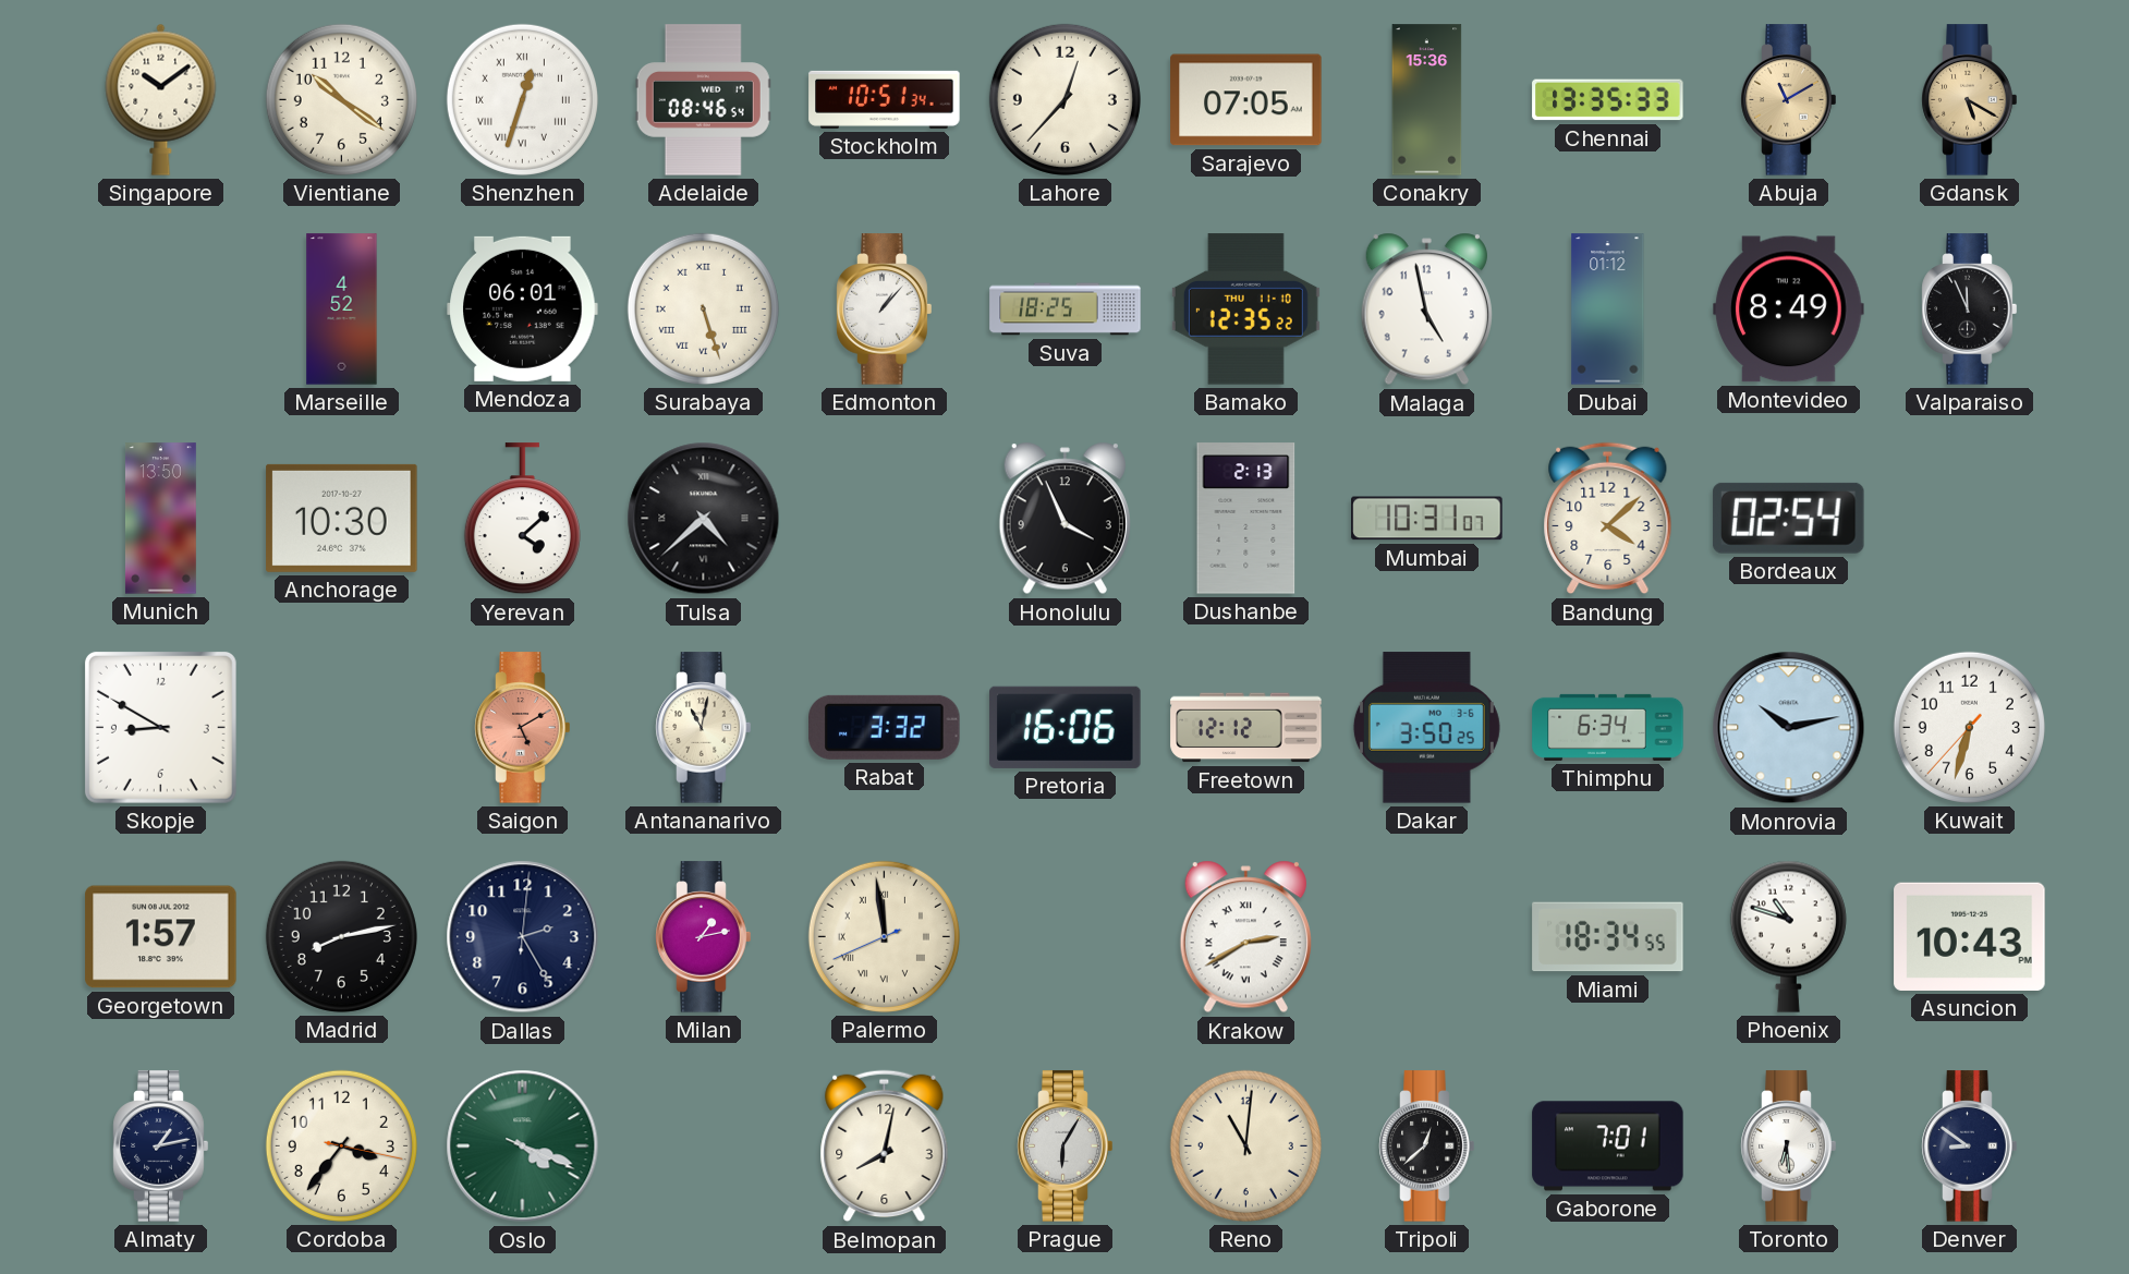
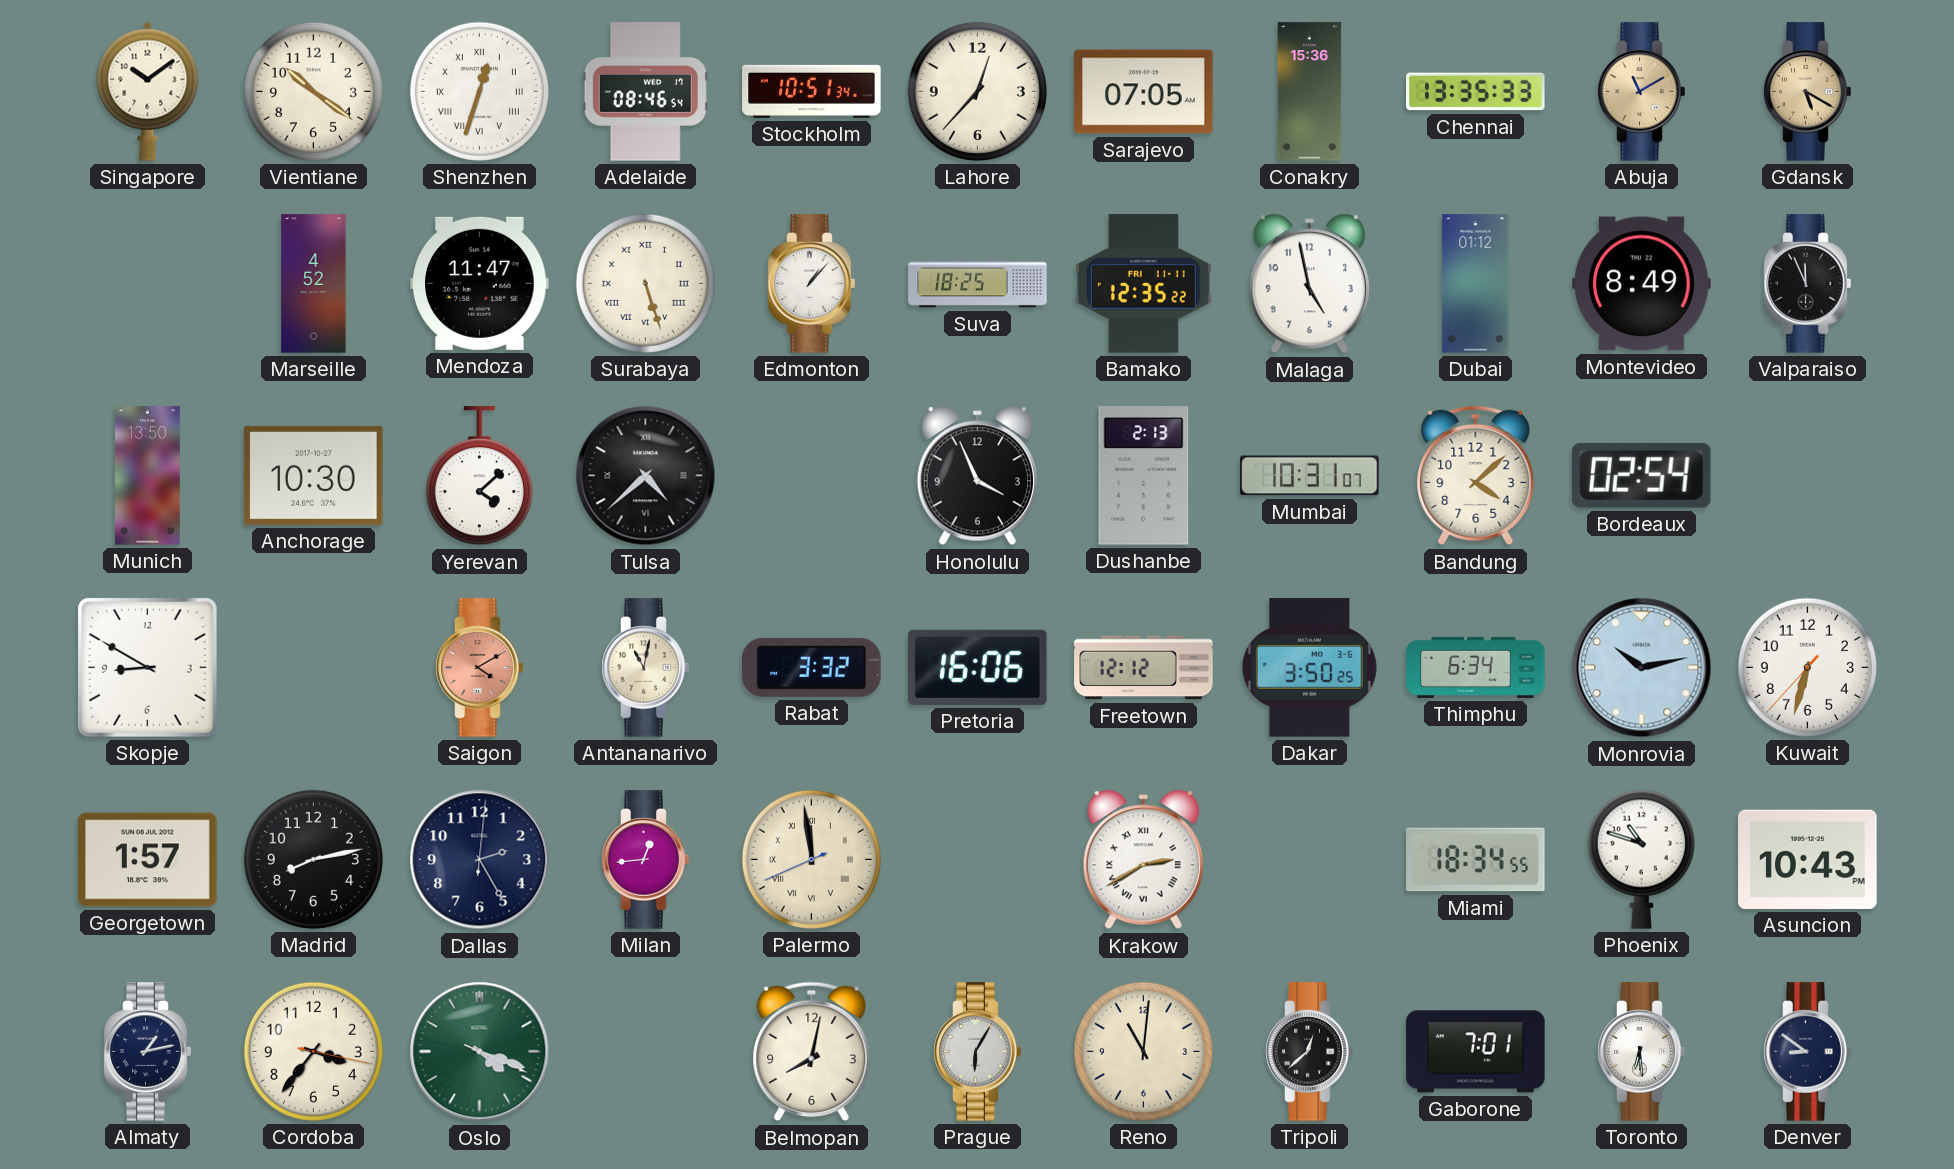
Mendoza: 06:01 -> 11:47 (480, 283)
Bamako date: THU 11-10 -> FRI 11-11 (1143, 284)
Saigon: 5:10 -> 4:10 (480, 668)
Milan: 1:13 -> 12:44 (646, 860)
